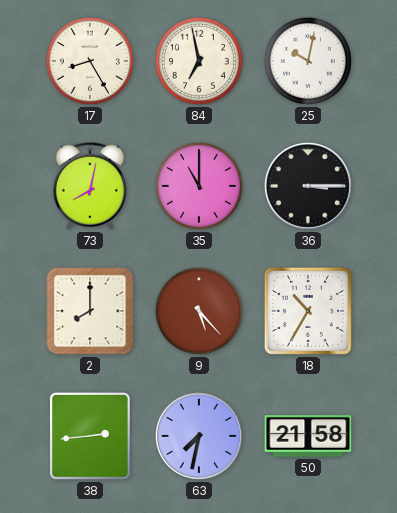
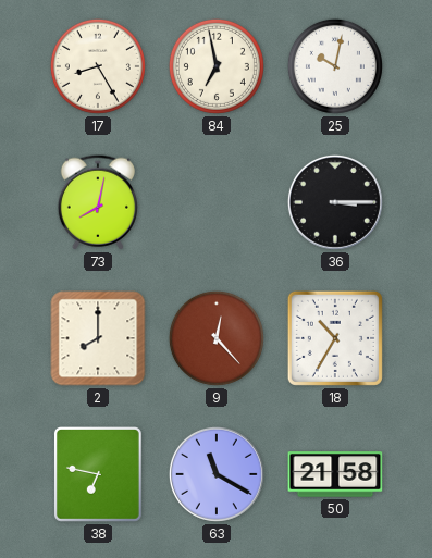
35: 11:00 -> none (199, 186)
9: 5:23 -> 12:23 (217, 338)
38: 2:44 -> 6:47 (98, 475)
63: 7:32 -> 11:20 (217, 474)
